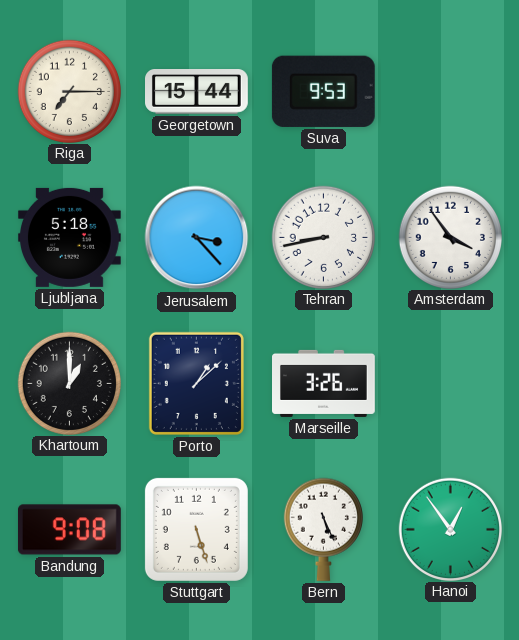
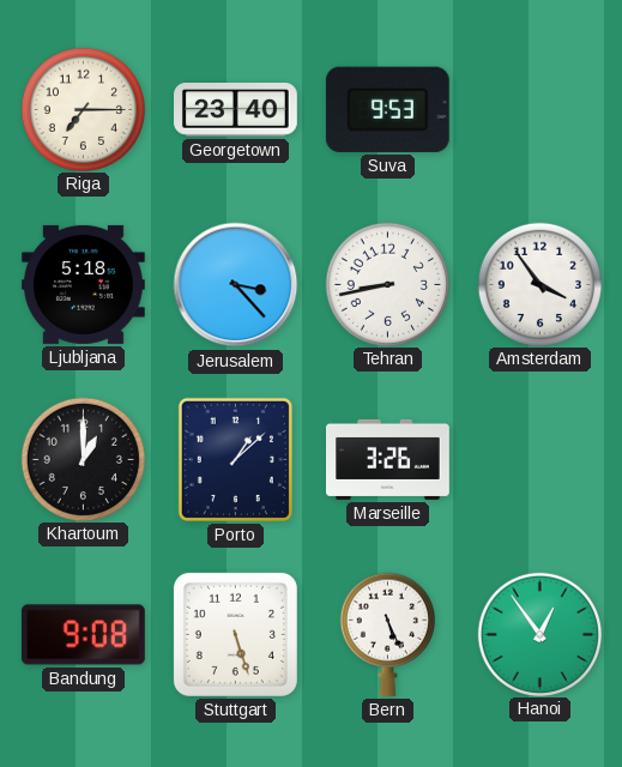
Georgetown: 15:44 -> 23:40 (236, 110)
